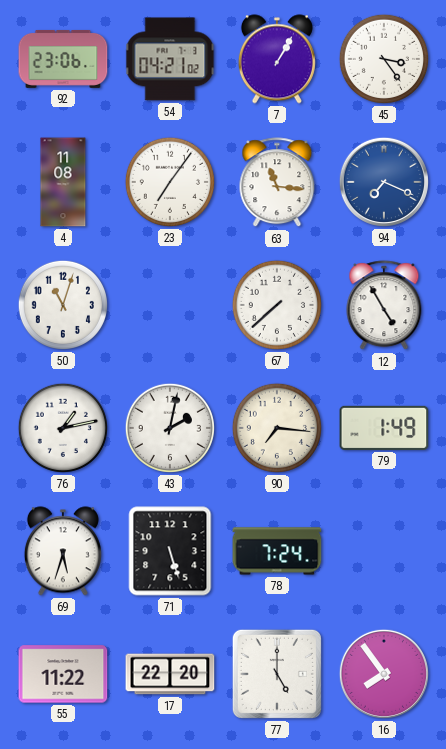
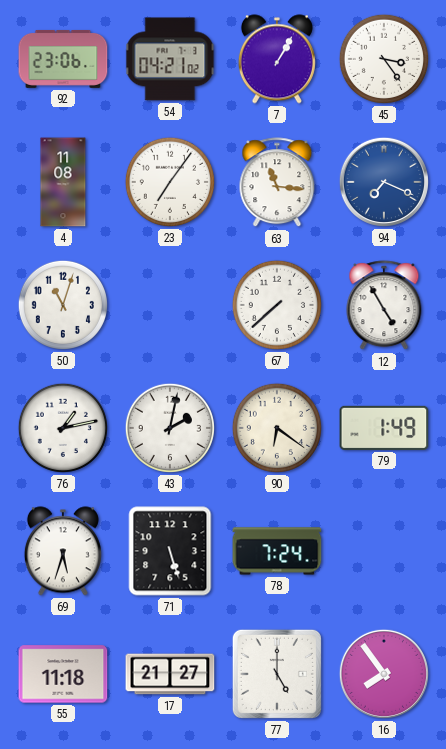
90: 7:16 -> 6:21 (277, 428)
55: 11:22 -> 11:18 (63, 674)
17: 22:20 -> 21:27 (170, 674)
